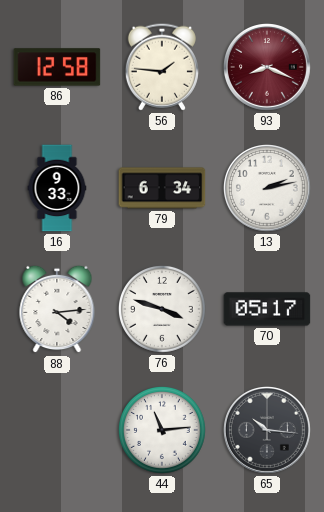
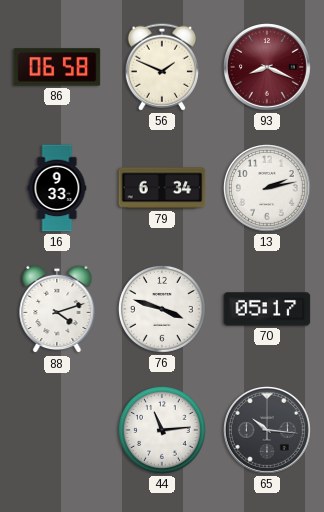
86: 12:58 -> 06:58 (57, 67)
56: 1:46 -> 1:49 (162, 67)
88: 4:14 -> 4:12 (57, 309)
